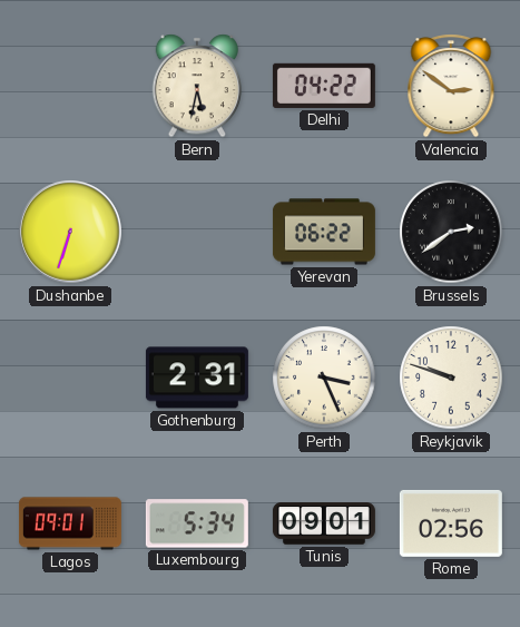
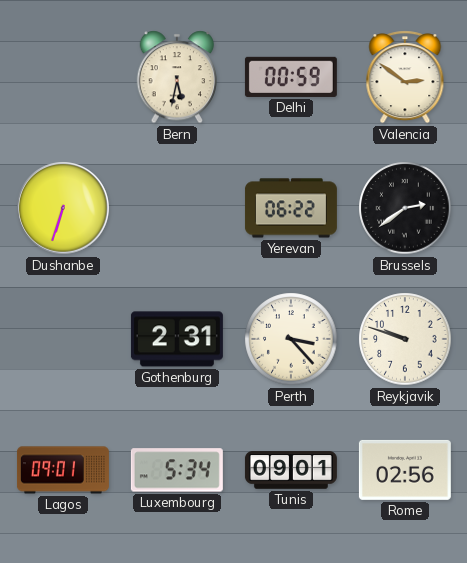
Delhi: 04:22 -> 00:59 (291, 77)
Perth: 3:26 -> 3:23 (291, 339)
